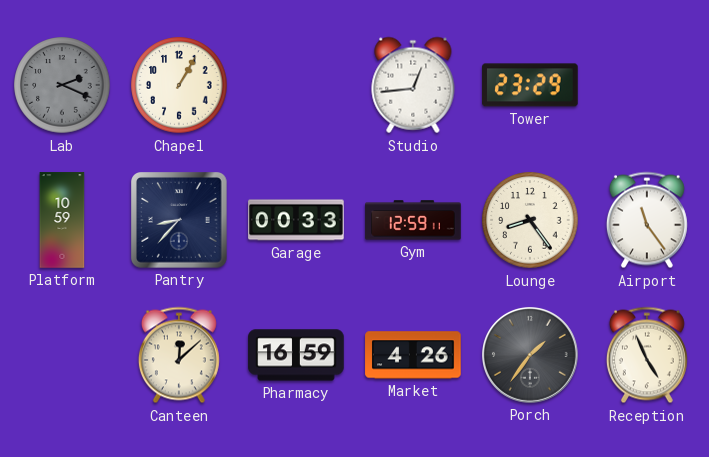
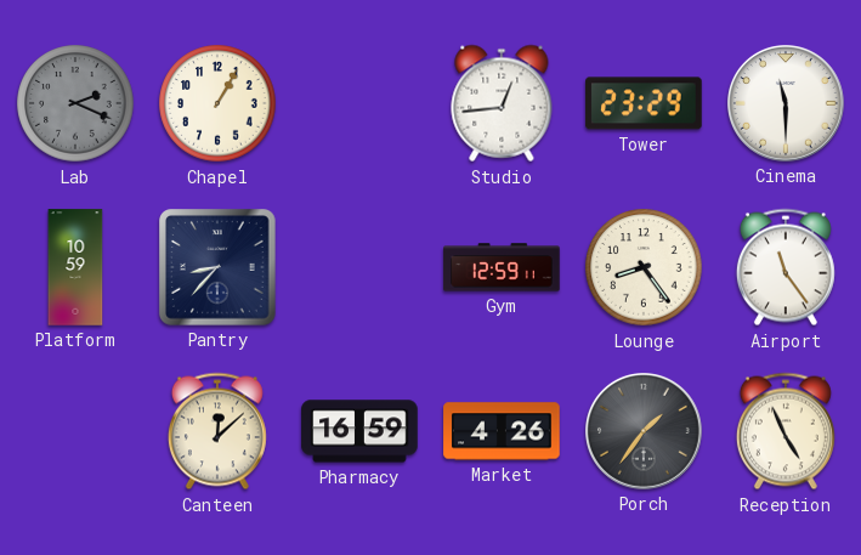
Cinema: none -> 11:30 (787, 104)
Garage: 00:33 -> none (296, 220)
